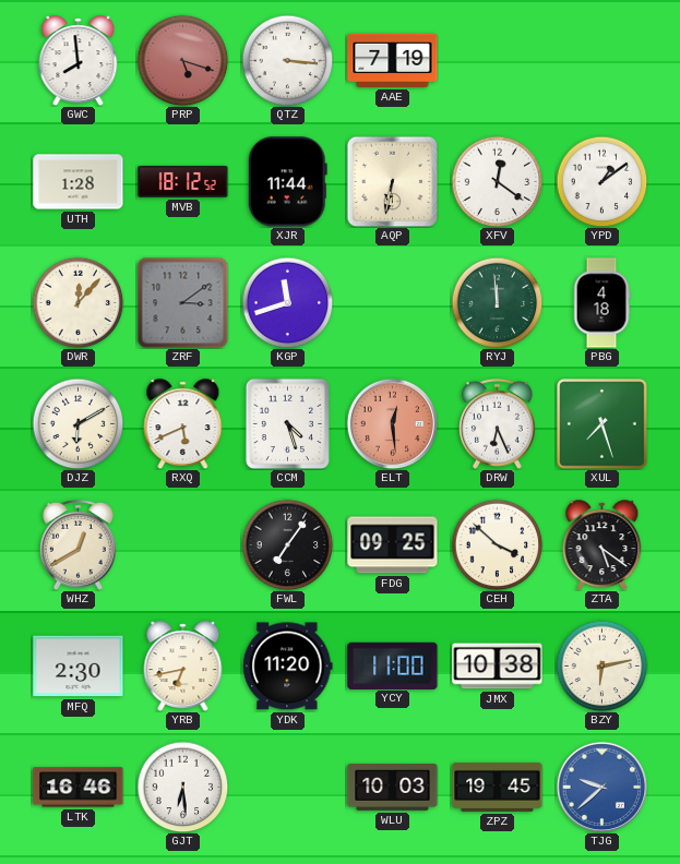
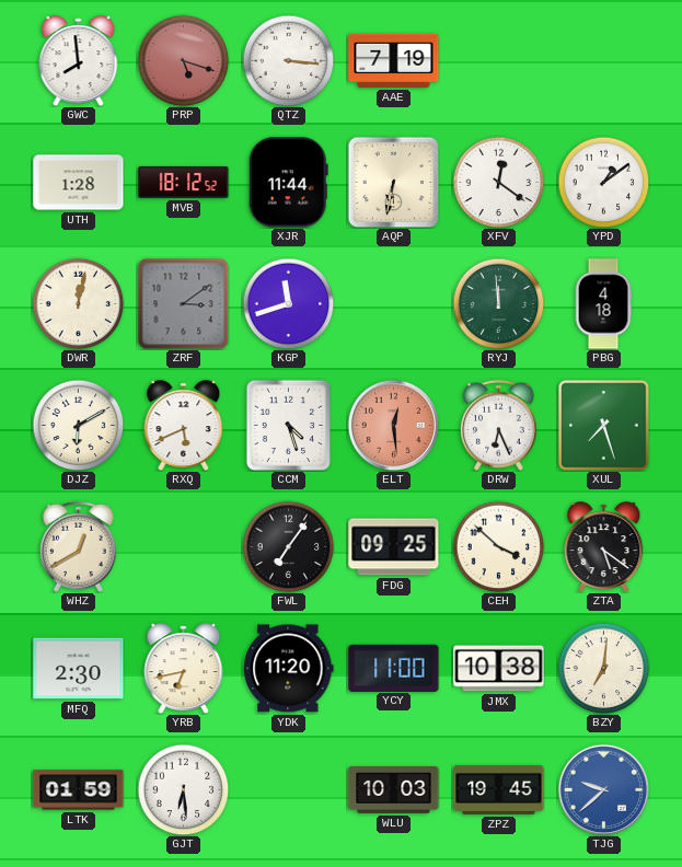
DWR: 12:07 -> 12:02 (78, 303)
BZY: 6:13 -> 7:01 (603, 668)
LTK: 16:46 -> 01:59 (79, 790)
